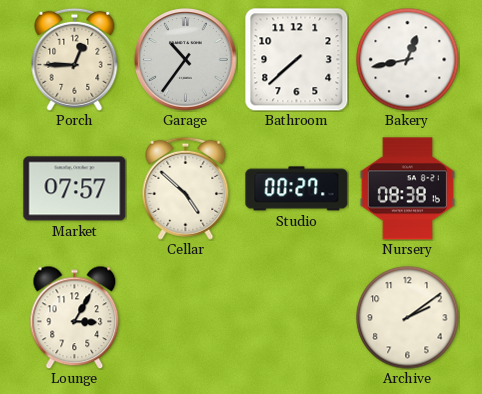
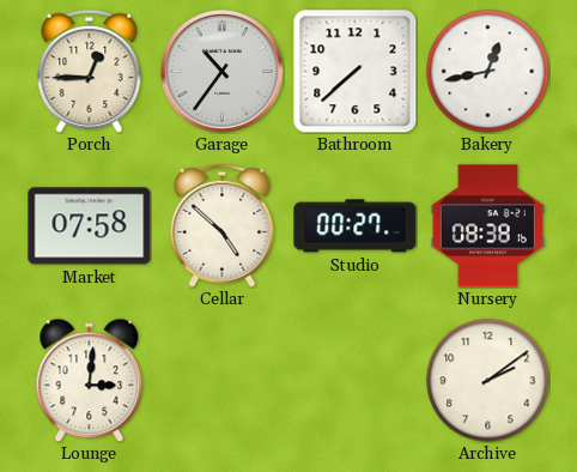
Market: 07:57 -> 07:58 (90, 226)
Lounge: 3:05 -> 3:01 (90, 380)
